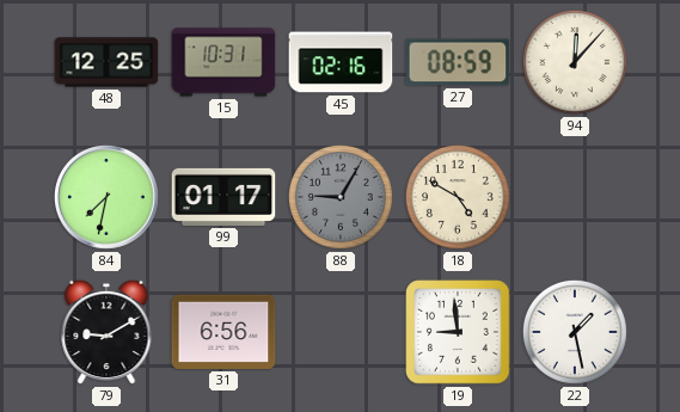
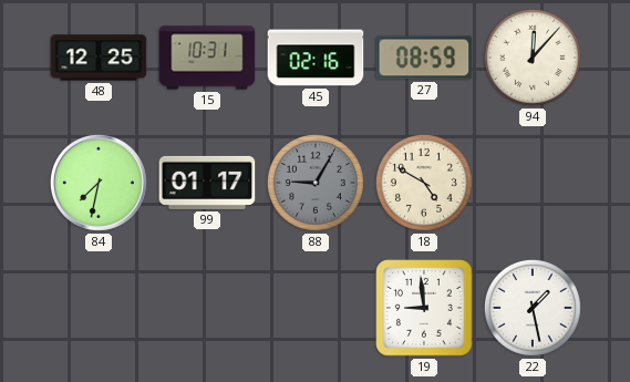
79: 9:10 -> none (106, 332)
31: 6:56 -> none (223, 332)
